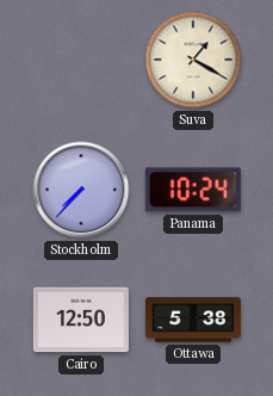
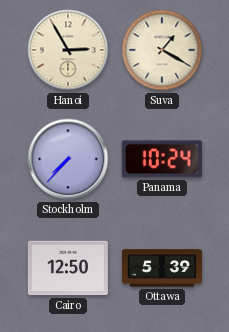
Hanoi: none -> 2:55 (68, 50)
Ottawa: 5:38 -> 5:39 (162, 268)
